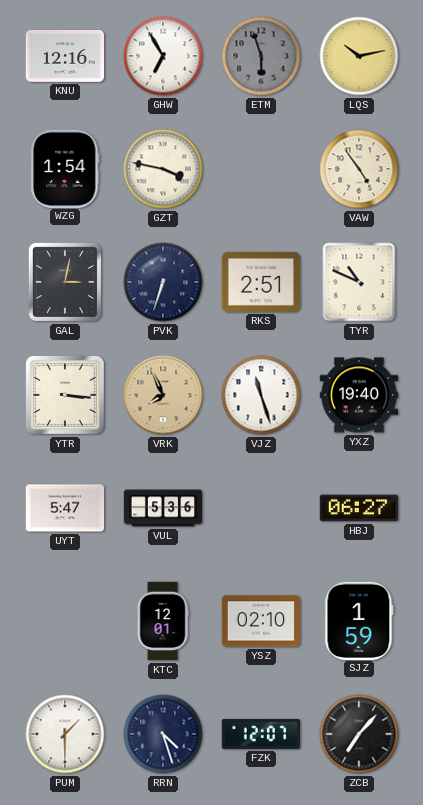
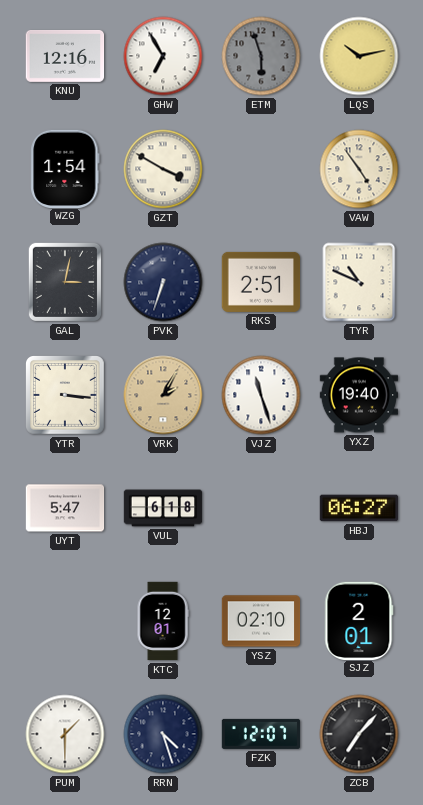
GZT: 3:47 -> 3:50 (163, 169)
VRK: 7:56 -> 2:05 (163, 395)
VUL: 5:36 -> 6:18 (163, 508)
SJZ: 1:59 -> 2:01 (359, 620)
